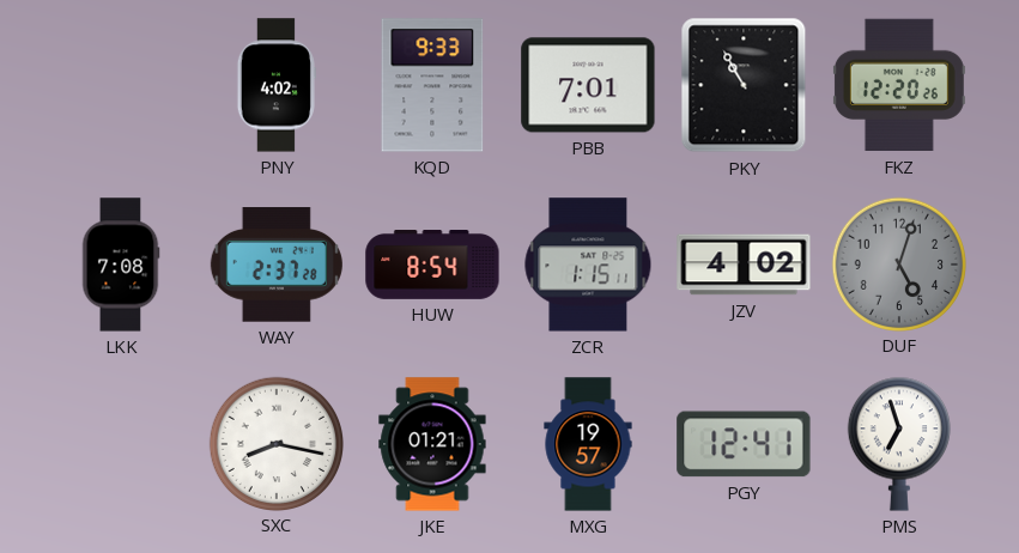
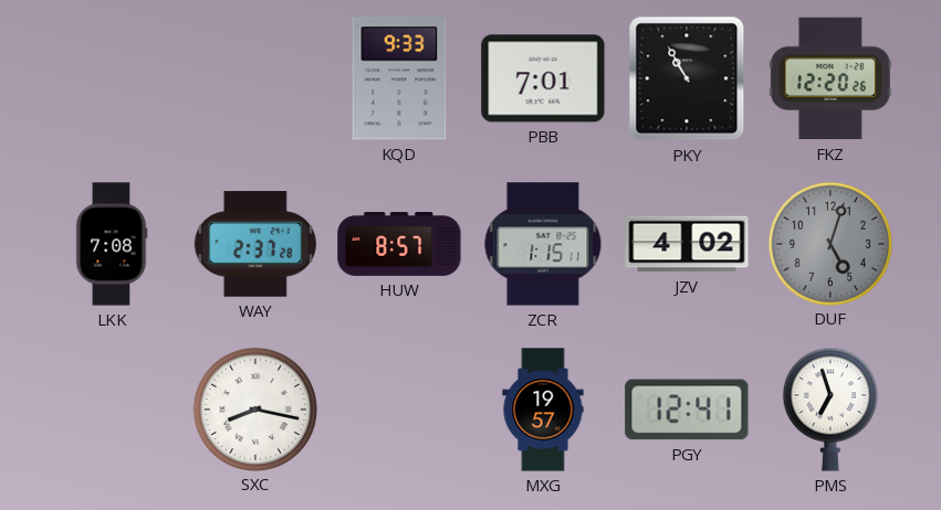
PNY: 4:02 -> none (277, 85)
HUW: 8:54 -> 8:57 (399, 245)
JKE: 01:21 -> none (432, 444)
